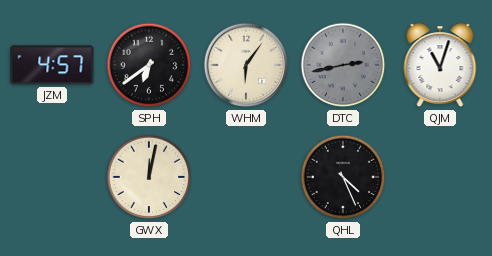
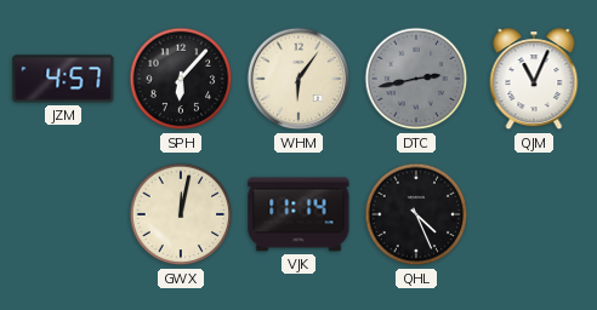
SPH: 6:39 -> 6:07 (181, 79)
QJM: 11:03 -> 11:04 (534, 80)
VJK: none -> 11:14 (298, 214)
